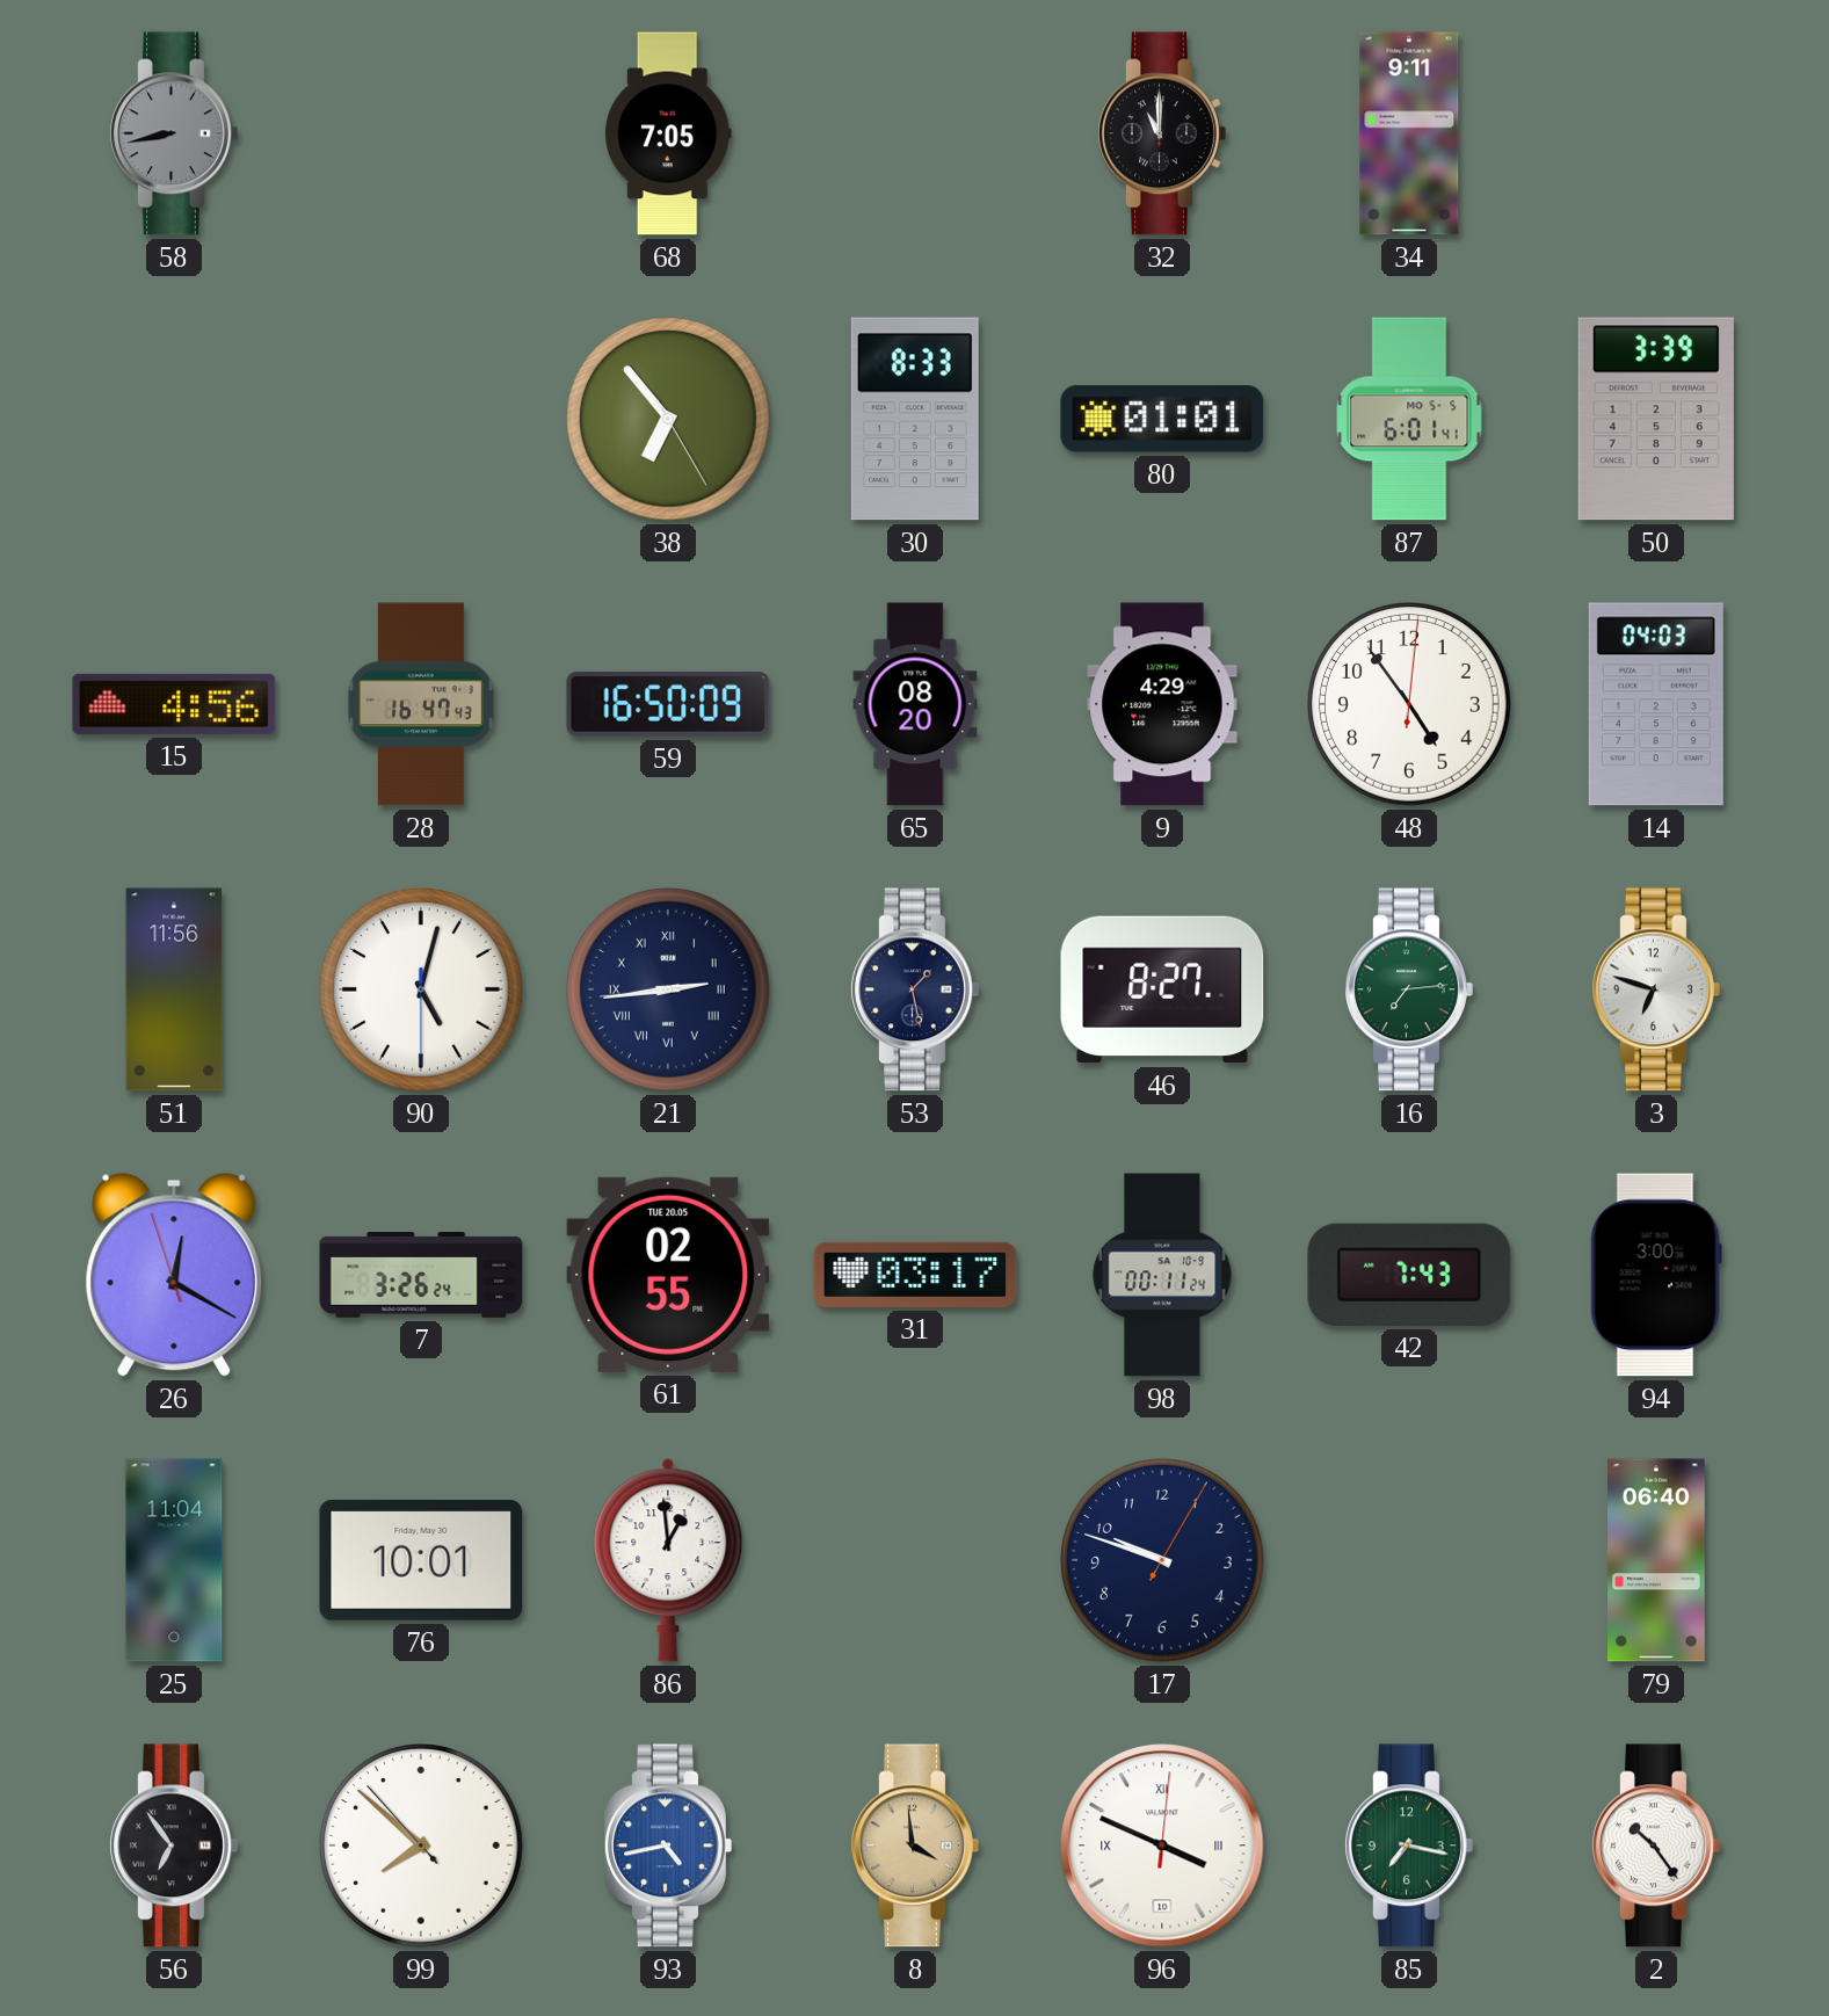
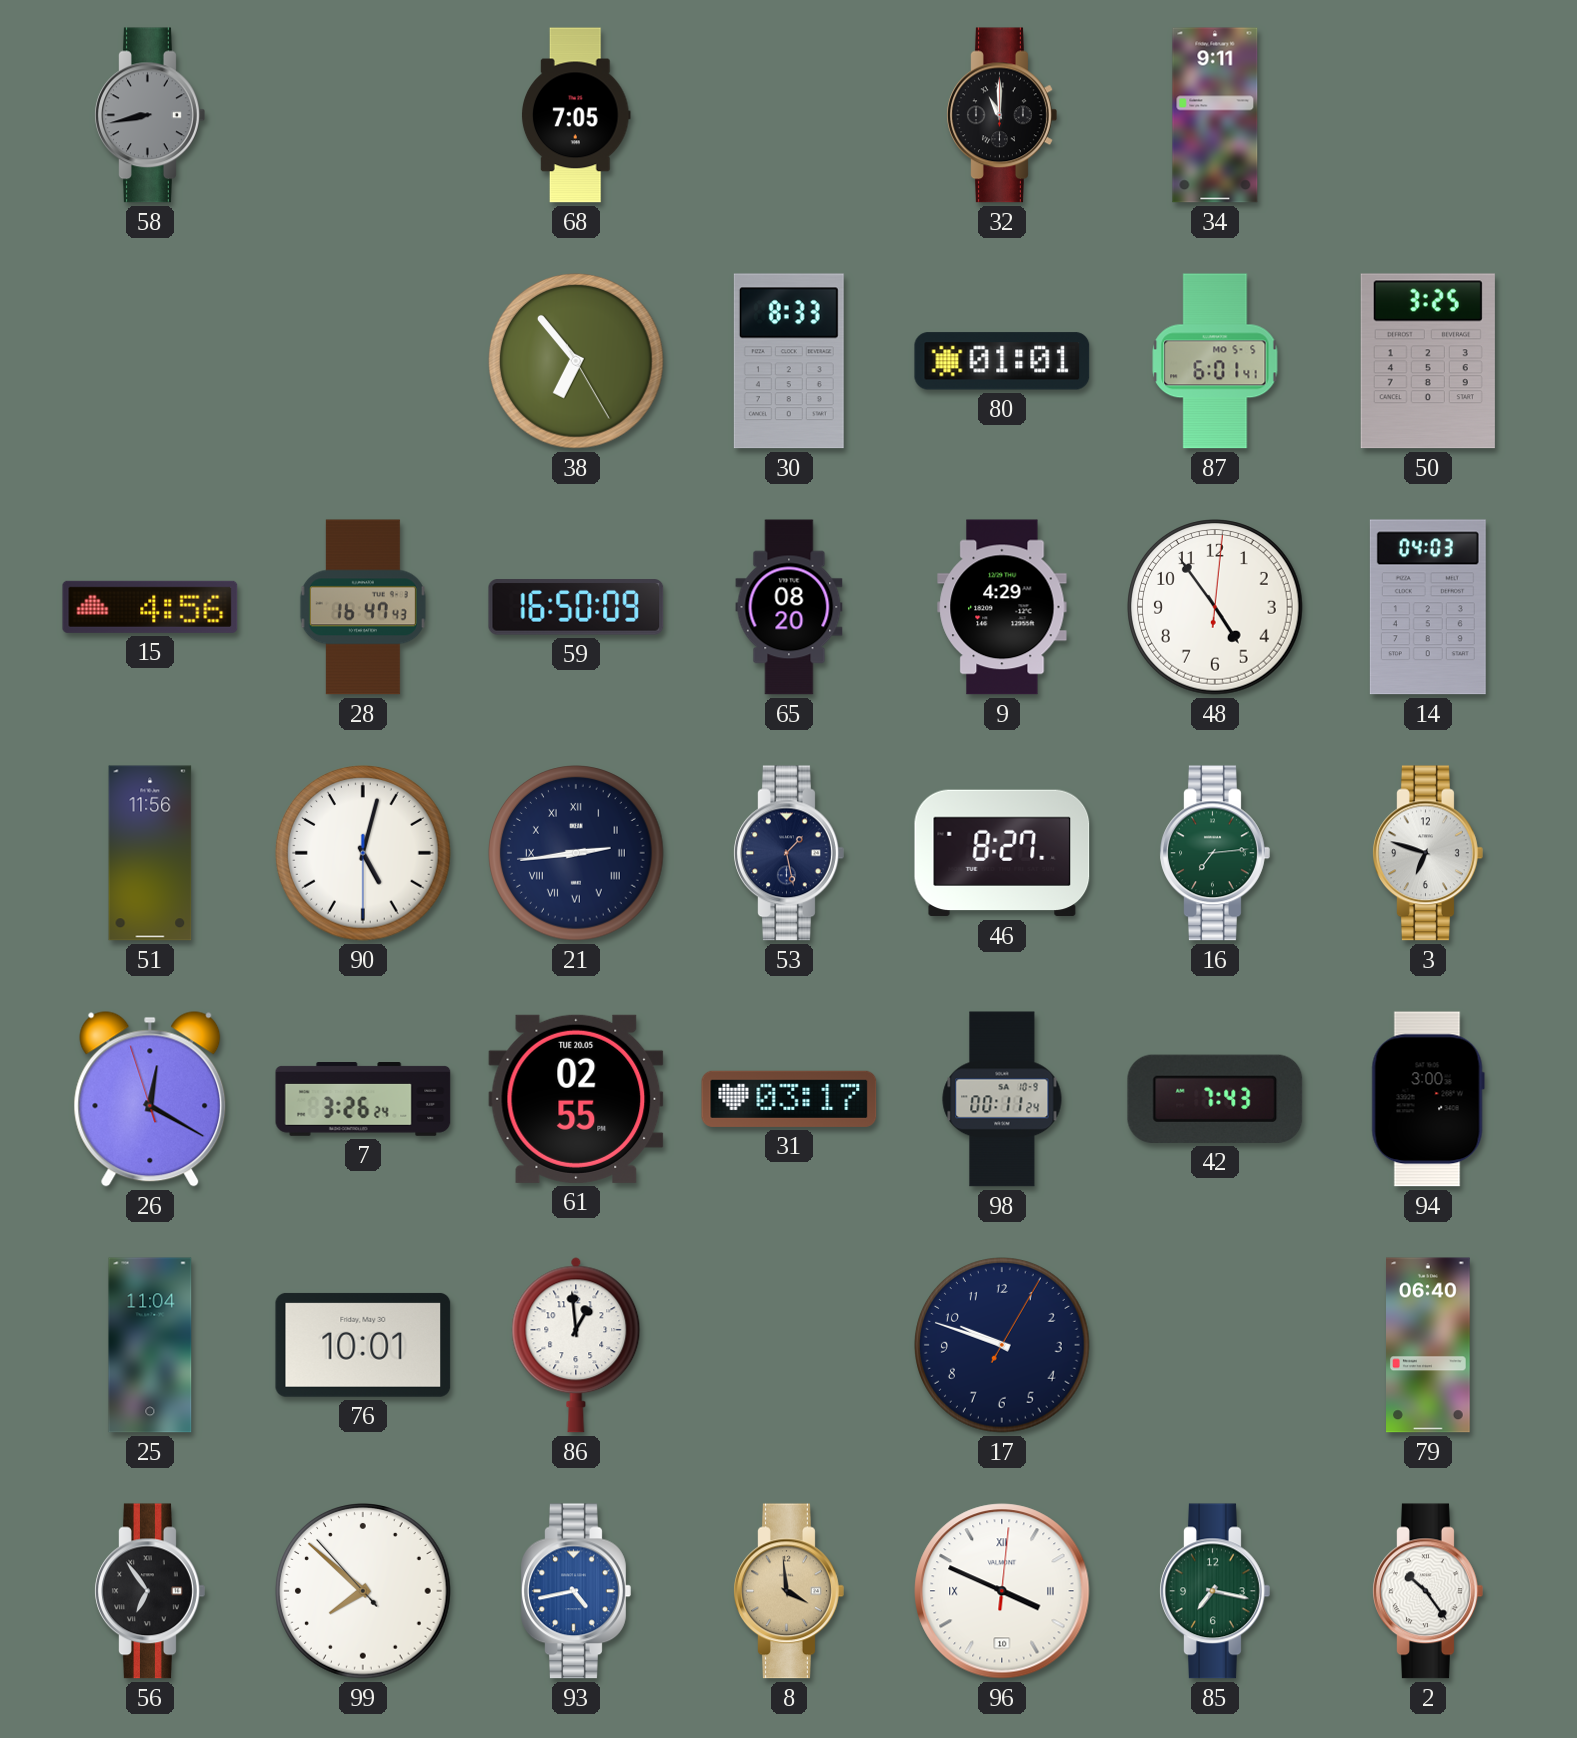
50: 3:39 -> 3:25 (1428, 361)
